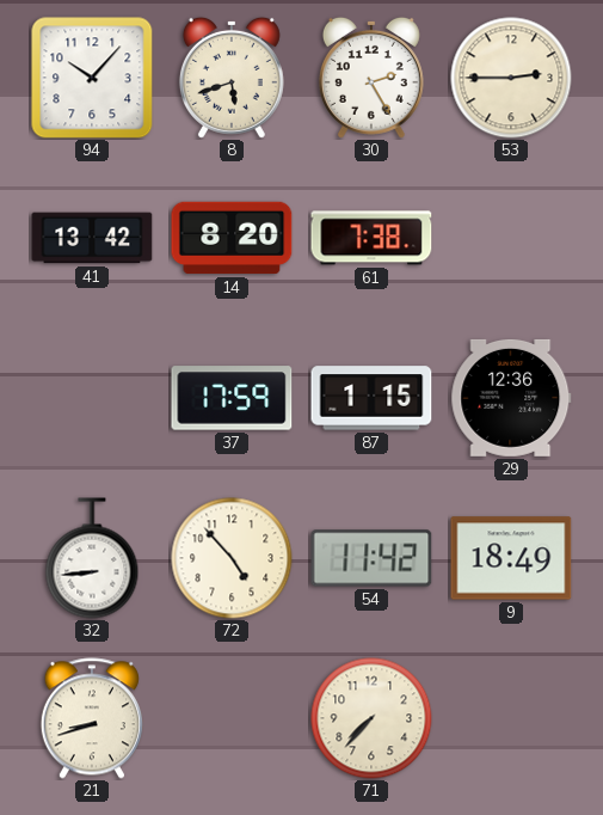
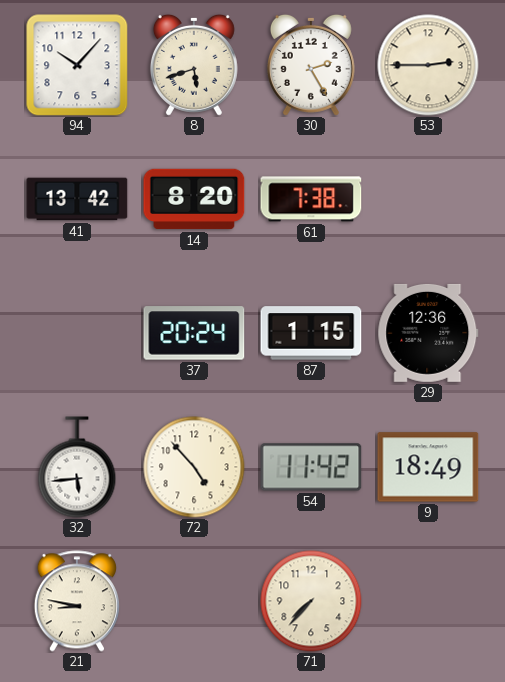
37: 17:59 -> 20:24 (194, 333)
32: 8:44 -> 5:44 (77, 467)
21: 8:42 -> 8:47 (77, 601)
